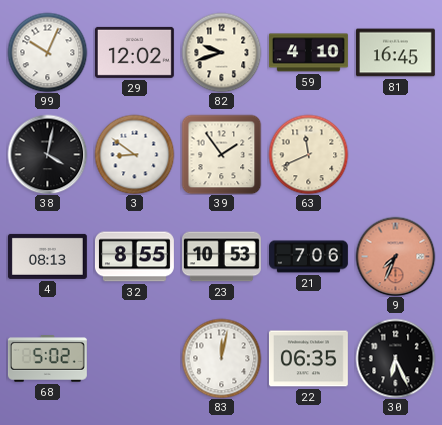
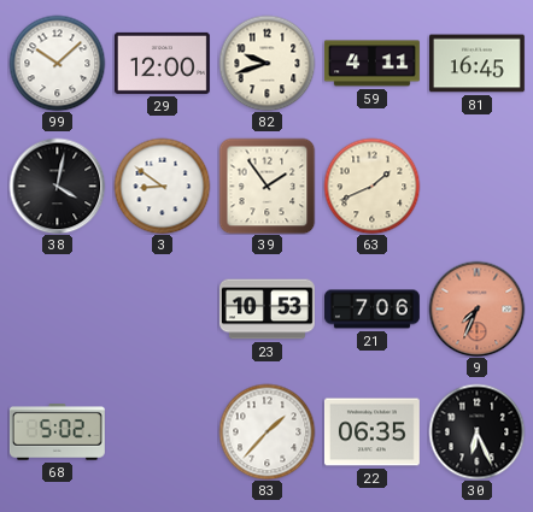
99: 10:04 -> 10:08 (57, 63)
29: 12:02 -> 12:00 (162, 63)
59: 4:10 -> 4:11 (371, 64)
63: 11:41 -> 1:41 (371, 186)
4: 08:13 -> none (47, 256)
32: 8:55 -> none (134, 257)
83: 12:02 -> 1:37 (266, 431)
